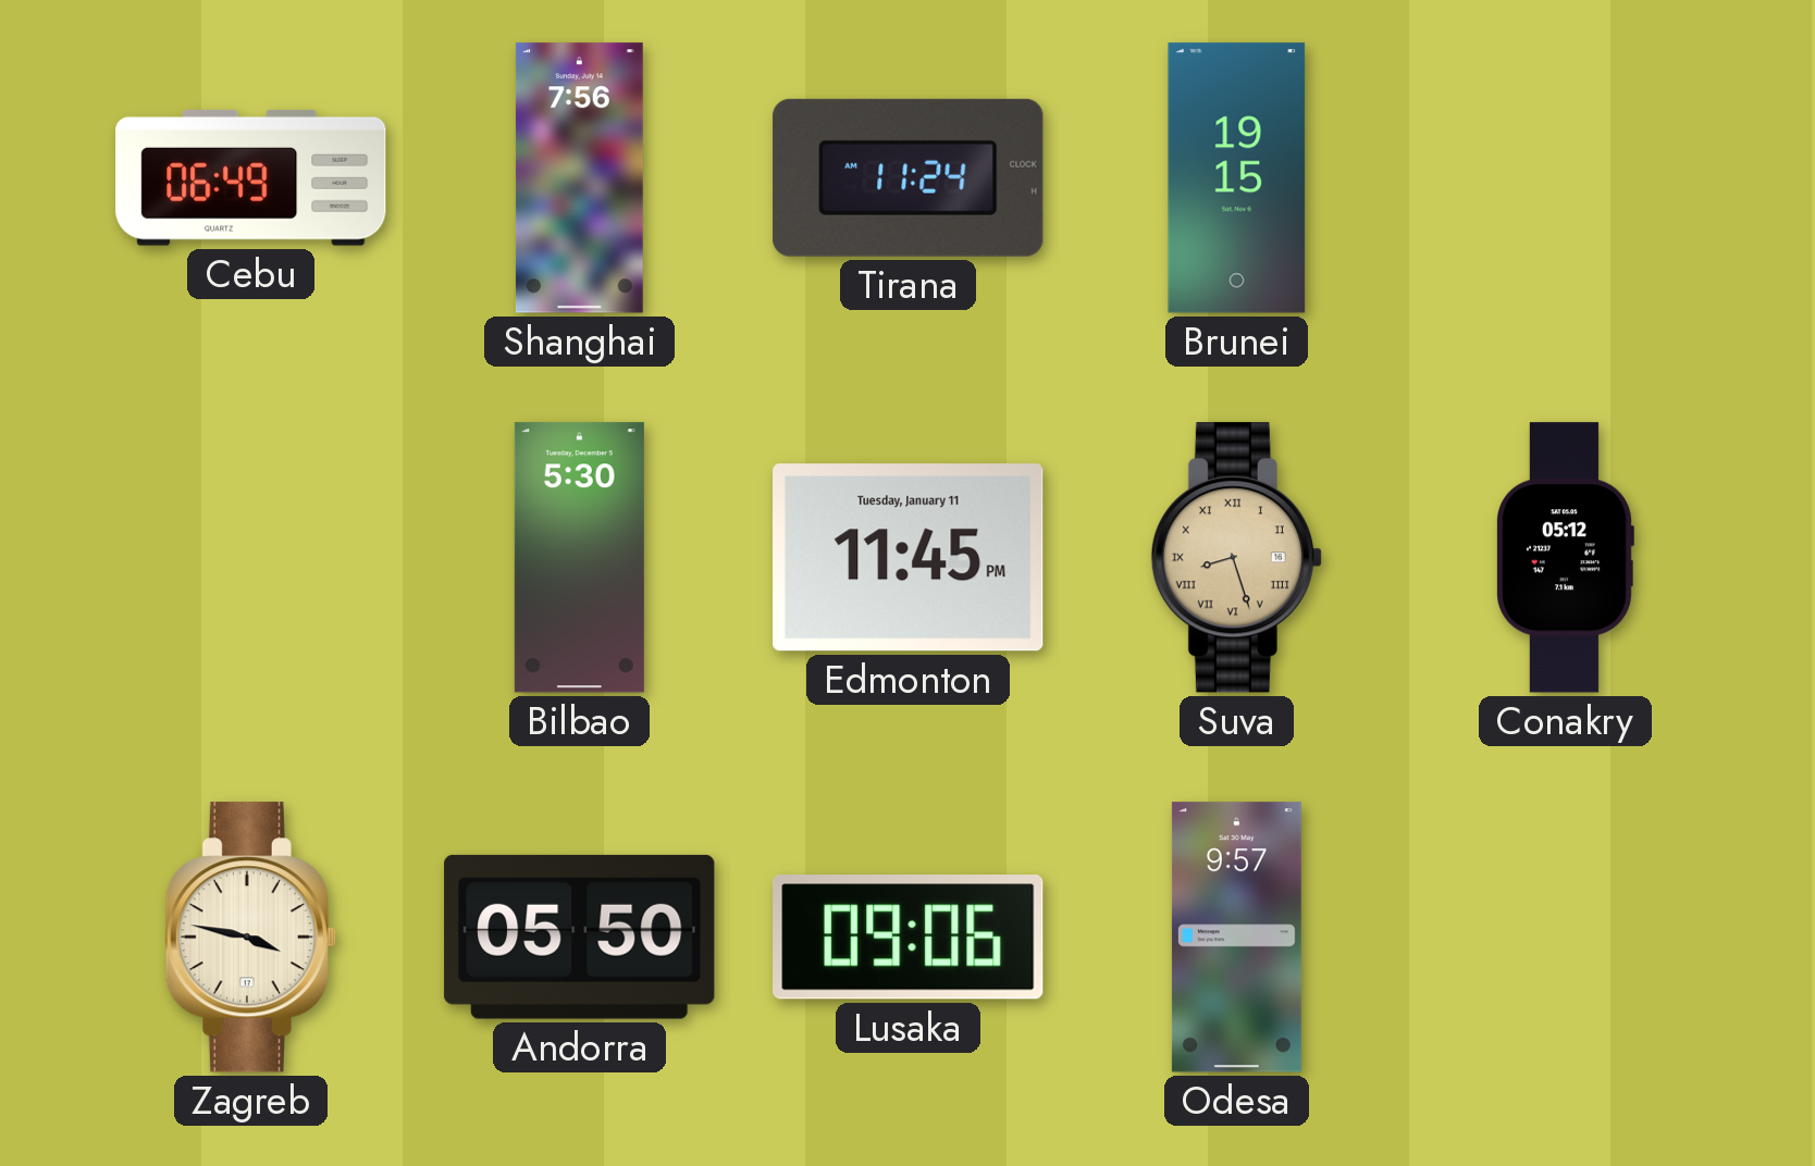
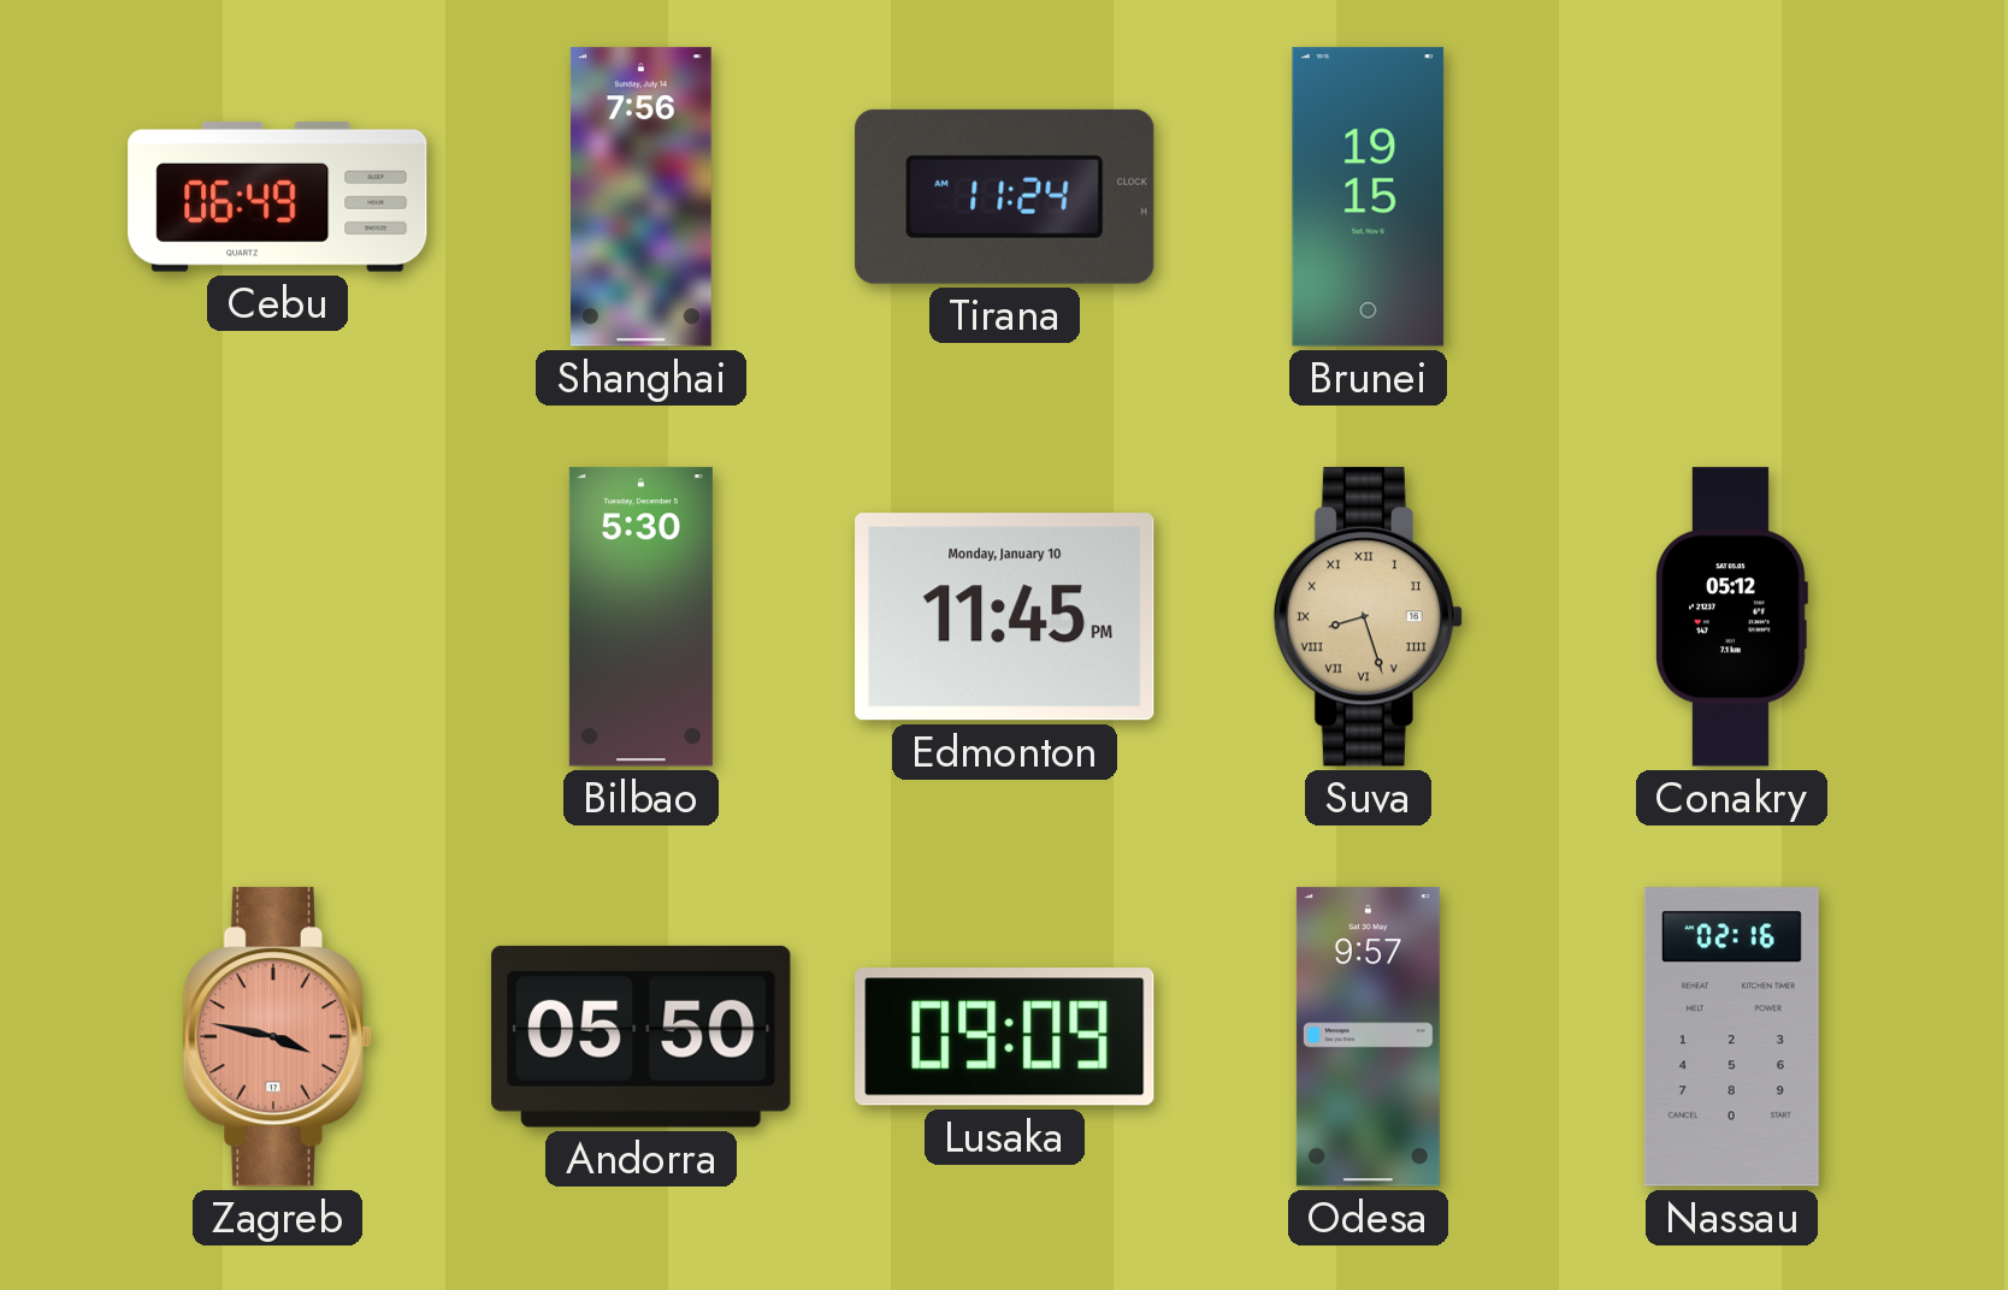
Edmonton date: Tuesday, January 11 -> Monday, January 10 (1005, 617)
Zagreb dial: cream -> salmon (277, 1037)
Lusaka: 09:06 -> 09:09 (1005, 1037)
Nassau: none -> 02:16 (1731, 1037)
